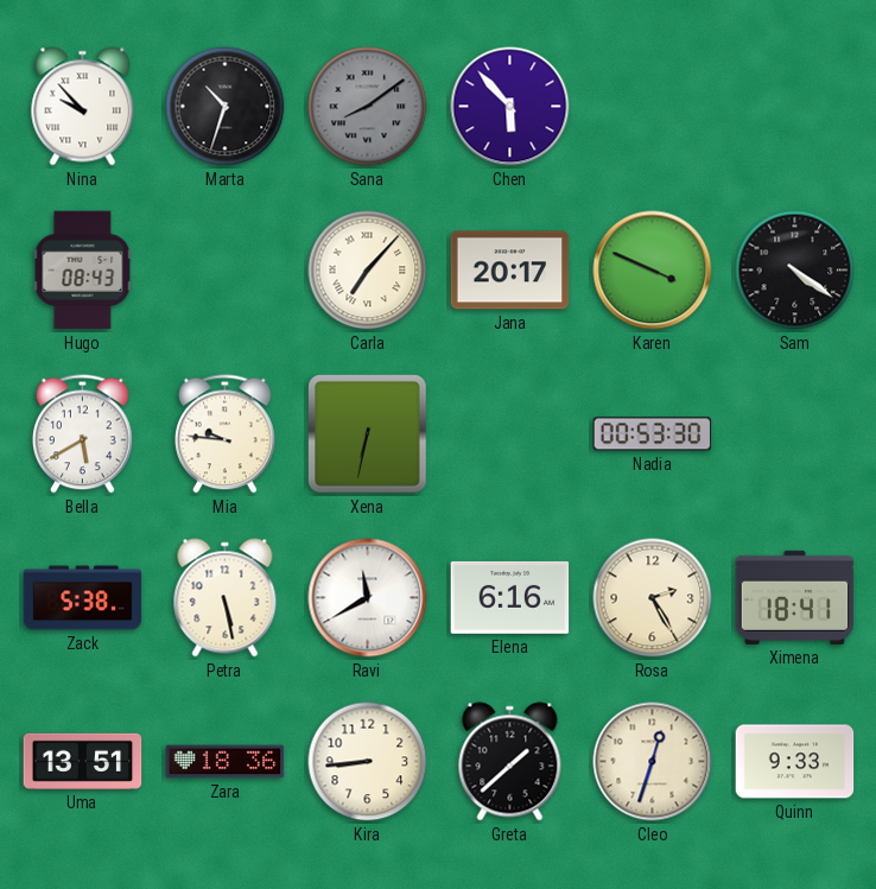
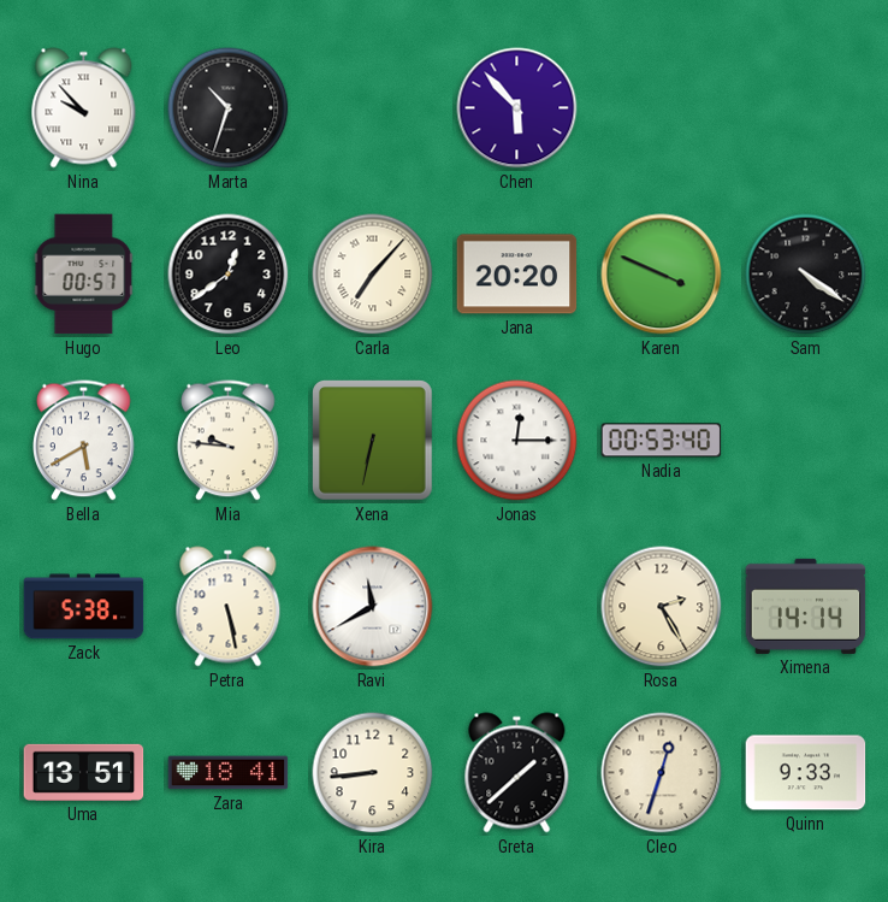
Sana: 8:09 -> none (368, 107)
Hugo: 08:43 -> 00:57 (84, 275)
Leo: none -> 12:39 (229, 275)
Jana: 20:17 -> 20:20 (517, 275)
Jonas: none -> 12:15 (517, 441)
Nadia: 00:53:30 -> 00:53:40 (662, 441)
Elena: 6:16 -> none (510, 597)
Ximena: 18:41 -> 14:14 (806, 606)
Zara: 18:36 -> 18:41 (229, 773)
